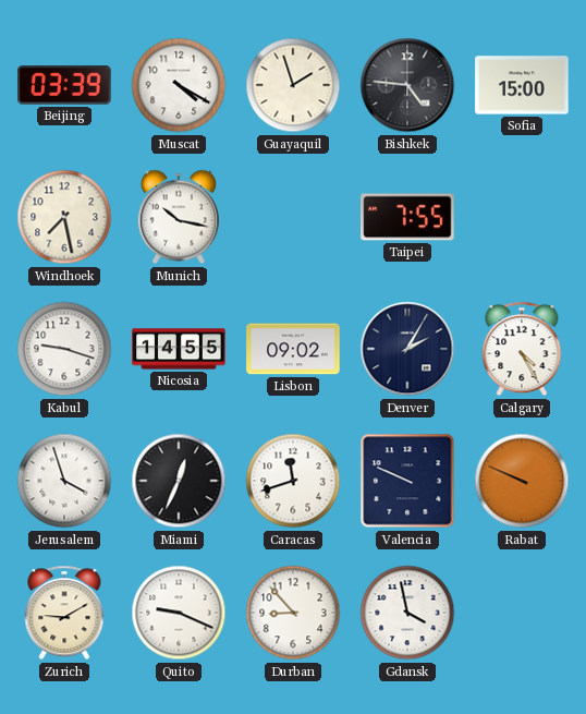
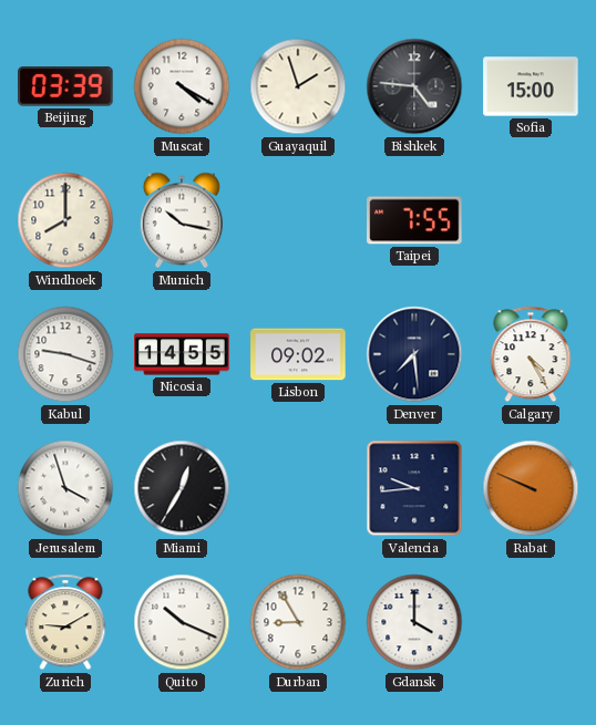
Windhoek: 7:28 -> 8:00 (65, 220)
Denver: 2:05 -> 7:29 (414, 354)
Miami: 12:34 -> 12:35 (182, 488)
Caracas: 11:42 -> none (293, 481)
Valencia: 9:49 -> 9:44 (414, 488)
Quito: 9:19 -> 10:19 (182, 622)
Durban: 8:53 -> 8:55 (298, 622)
Gdansk: 3:58 -> 4:00 (414, 622)
